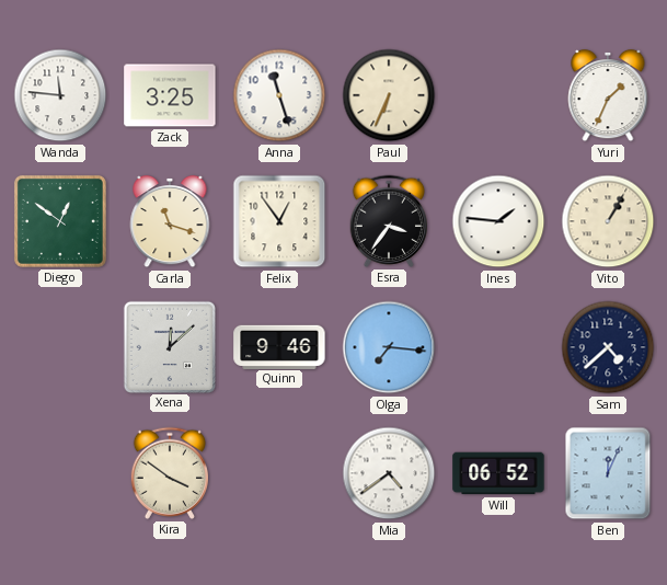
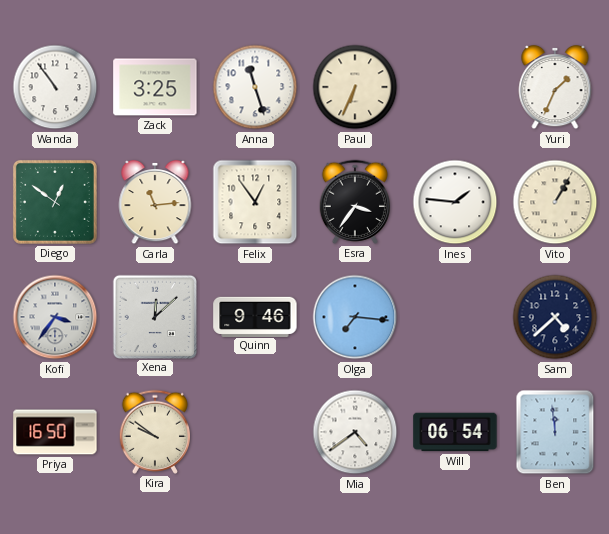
Wanda: 11:46 -> 10:54 (55, 87)
Carla: 11:18 -> 11:14 (155, 202)
Kofi: none -> 3:36 (55, 317)
Priya: none -> 16:50 (55, 432)
Kira: 3:51 -> 9:51 (154, 432)
Will: 06:52 -> 06:54 (455, 432)
Ben: 12:04 -> 11:59 (555, 432)
